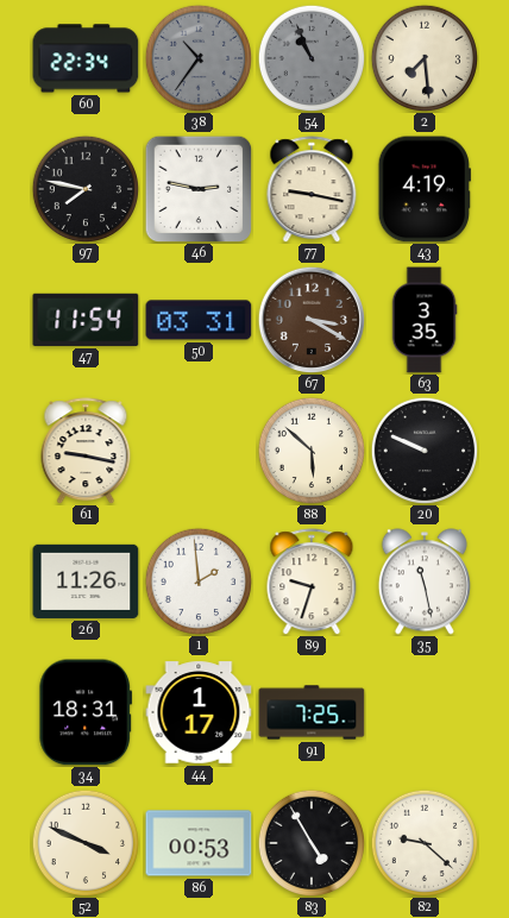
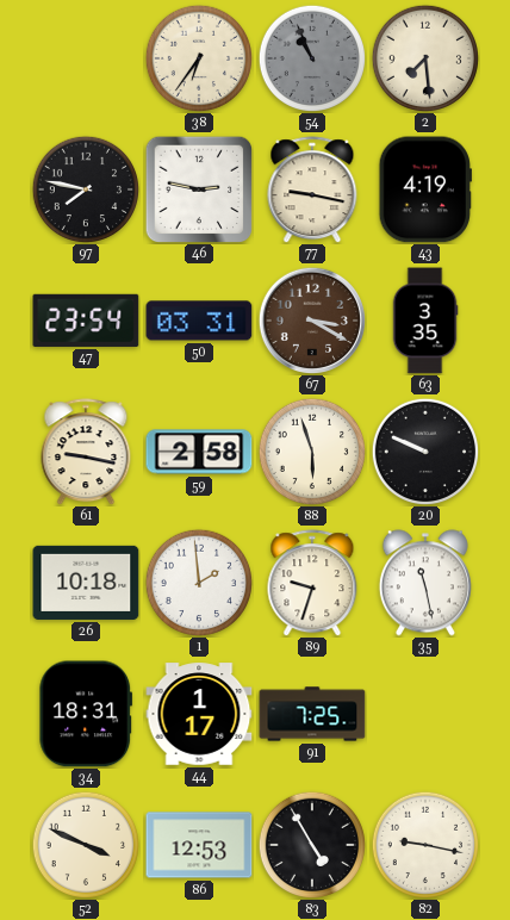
60: 22:34 -> none (86, 58)
38: 10:36 -> 6:36 (198, 57)
38 dial: grey -> cream (198, 57)
47: 11:54 -> 23:54 (86, 321)
59: none -> 2:58 (199, 452)
88: 5:52 -> 5:57 (311, 450)
26: 11:26 -> 10:18 (86, 583)
86: 00:53 -> 12:53 (199, 845)
82: 9:22 -> 9:17 (424, 844)
